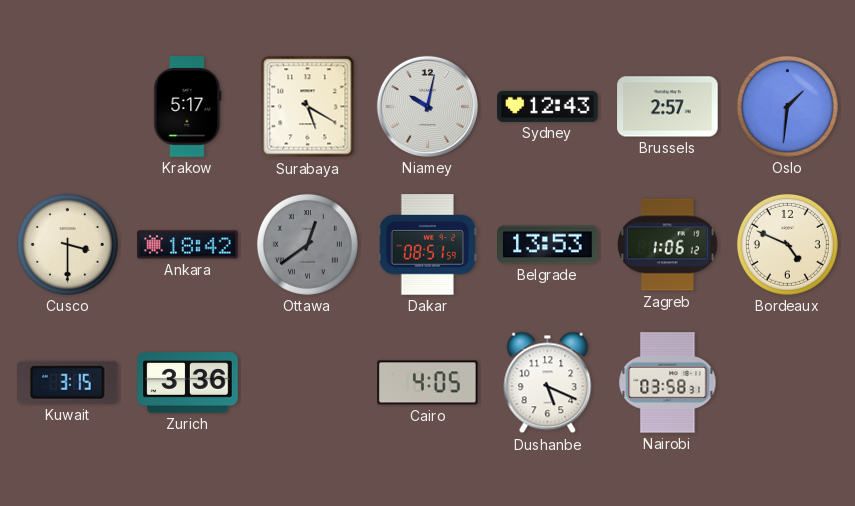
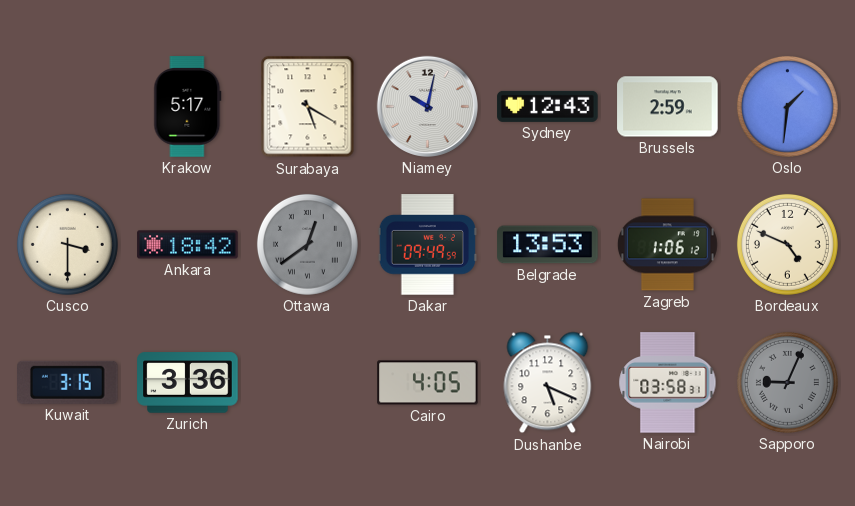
Brussels: 2:57 -> 2:59 (668, 107)
Dakar: 08:51 -> 09:49 (427, 245)
Sapporo: none -> 9:04 (787, 382)
